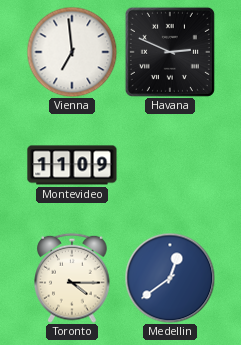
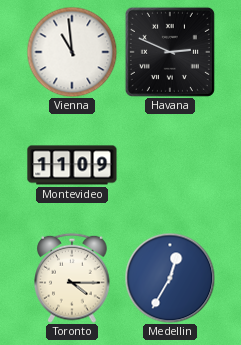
Vienna: 6:59 -> 10:59 (72, 52)
Medellin: 12:39 -> 12:35 (170, 278)
